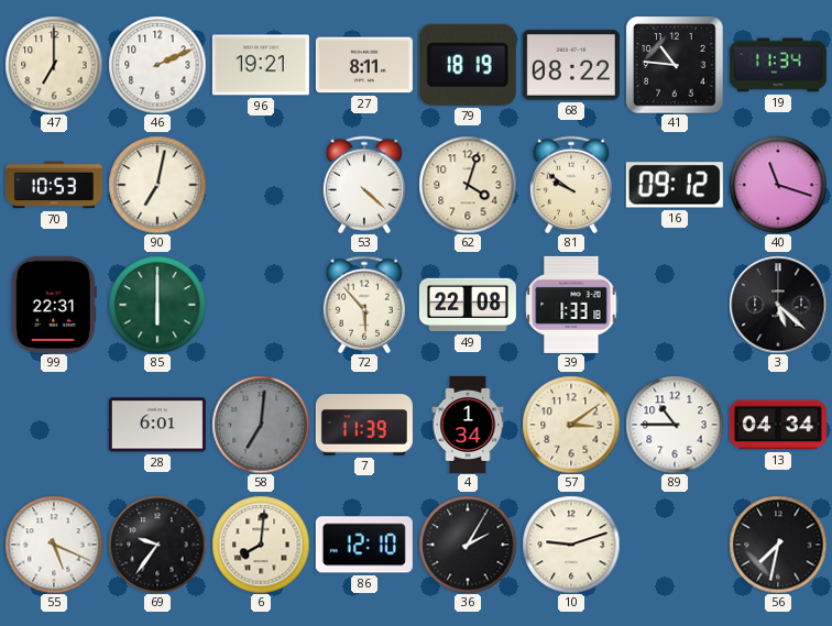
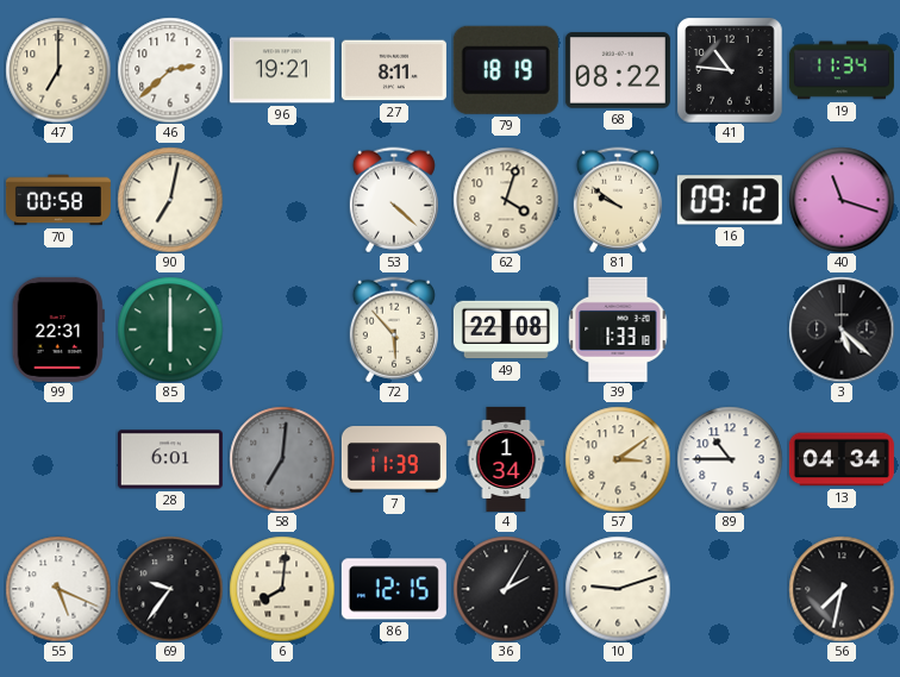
46: 2:11 -> 2:38 (170, 70)
70: 10:53 -> 00:58 (58, 200)
86: 12:10 -> 12:15 (394, 589)
